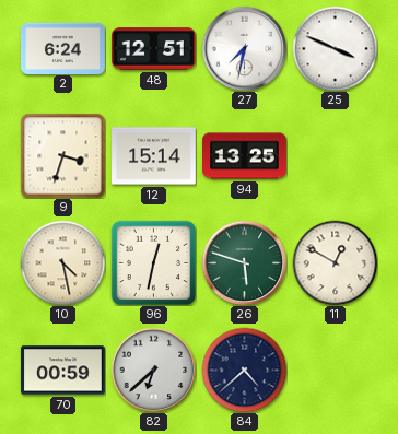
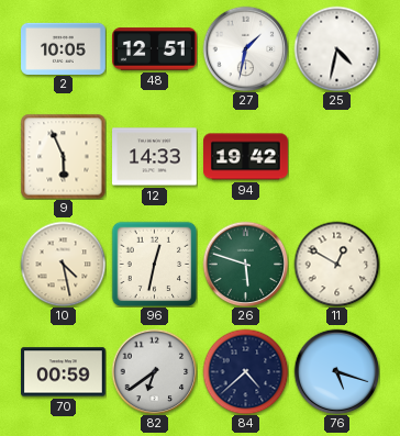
2: 6:24 -> 10:05 (64, 48)
27: 7:32 -> 1:32 (245, 48)
25: 3:49 -> 4:32 (336, 48)
9: 3:33 -> 5:56 (63, 156)
12: 15:14 -> 14:33 (155, 157)
94: 13:25 -> 19:42 (246, 157)
82: 6:38 -> 6:39 (154, 371)
76: none -> 5:18 (336, 371)
